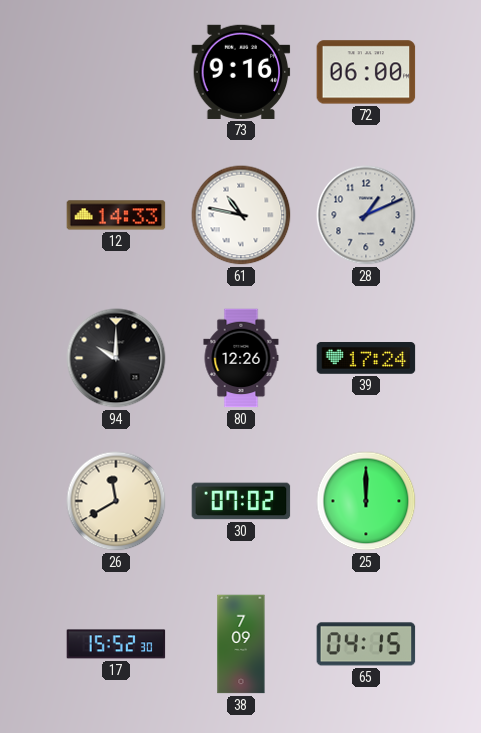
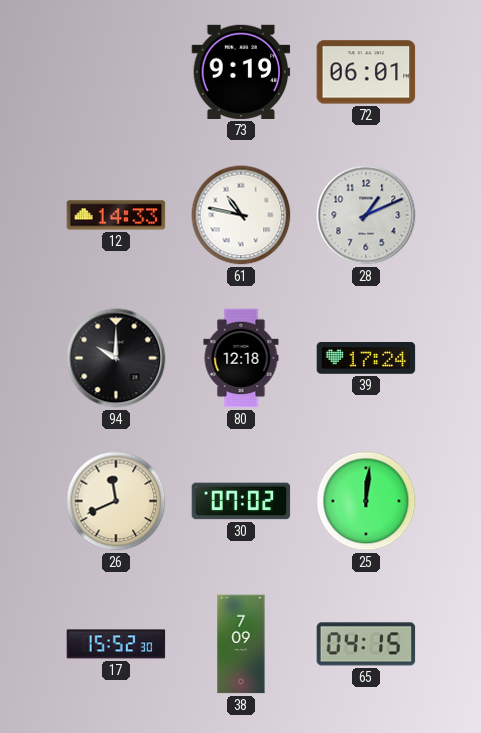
73: 9:16 -> 9:19 (241, 72)
72: 06:00 -> 06:01 (366, 72)
80: 12:26 -> 12:18 (241, 358)
26: 11:40 -> 11:41 (116, 501)
25: 12:00 -> 12:01 (366, 501)
